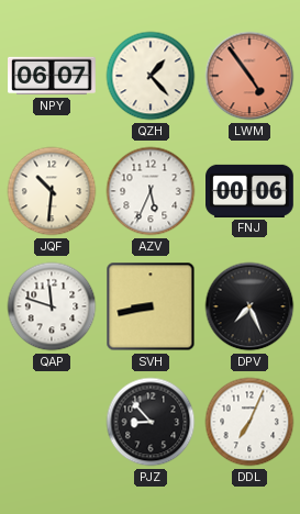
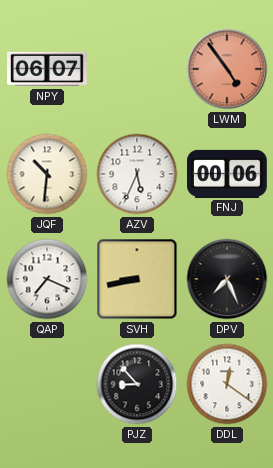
QZH: 1:23 -> none (151, 76)
QAP: 11:48 -> 7:19 (47, 279)
DDL: 7:04 -> 12:21 (227, 384)
